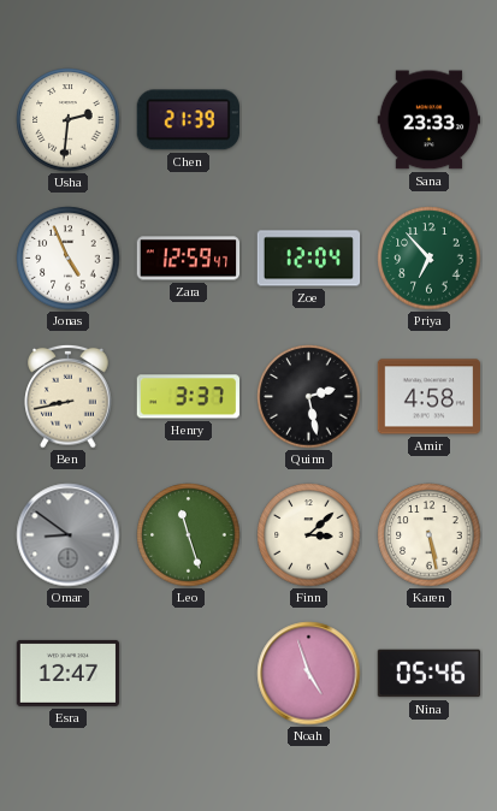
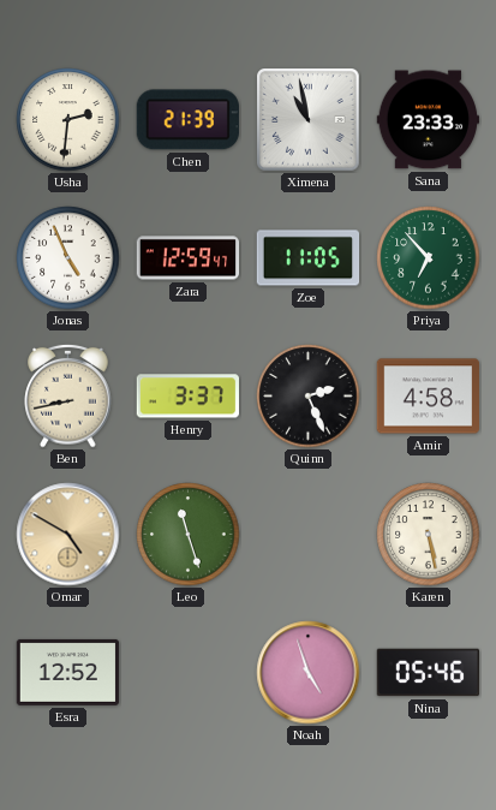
Ximena: none -> 10:58 (309, 120)
Zoe: 12:04 -> 11:05 (309, 258)
Quinn: 2:28 -> 2:26 (309, 397)
Omar: 8:51 -> 4:50 (68, 535)
Omar dial: grey -> champagne (68, 535)
Finn: 3:08 -> none (309, 535)
Esra: 12:47 -> 12:52 (68, 672)
